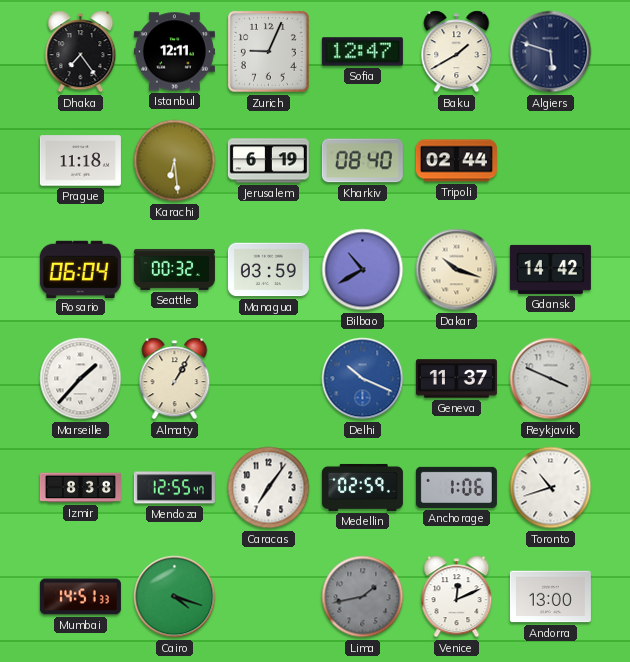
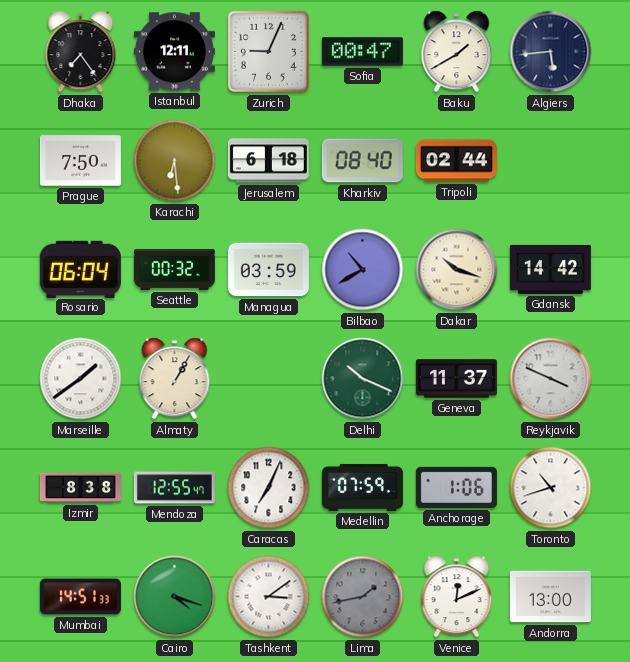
Sofia: 12:47 -> 00:47 (362, 52)
Algiers: 5:48 -> 5:44 (551, 52)
Prague: 11:18 -> 7:50 (80, 161)
Jerusalem: 6:19 -> 6:18 (268, 161)
Marseille: 1:37 -> 1:39 (81, 379)
Delhi dial: blue -> green (363, 379)
Caracas: 7:06 -> 7:04 (269, 488)
Medellin: 02:59 -> 07:59 (362, 487)
Tashkent: none -> 3:09 (269, 597)
